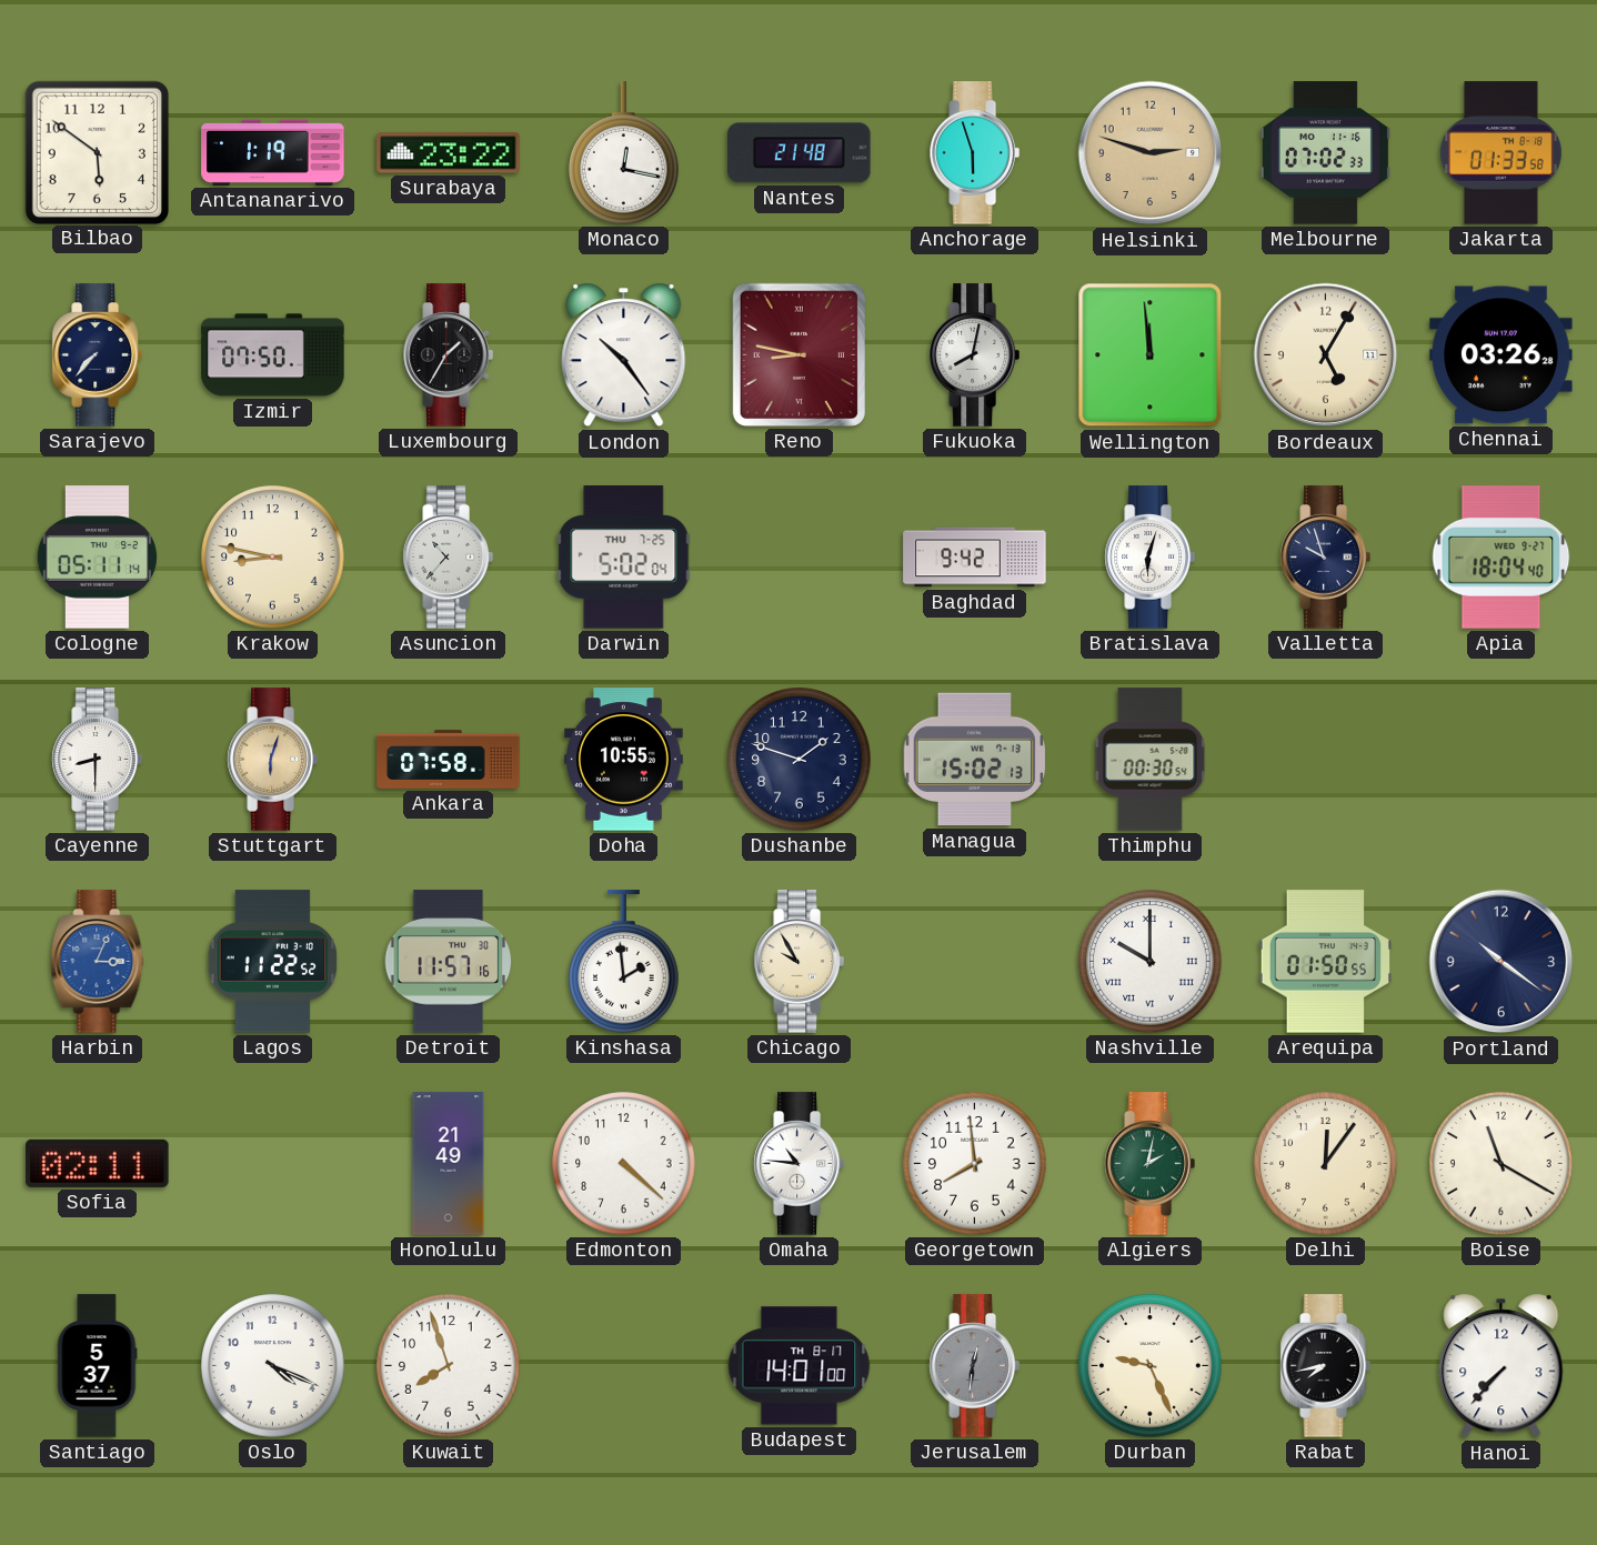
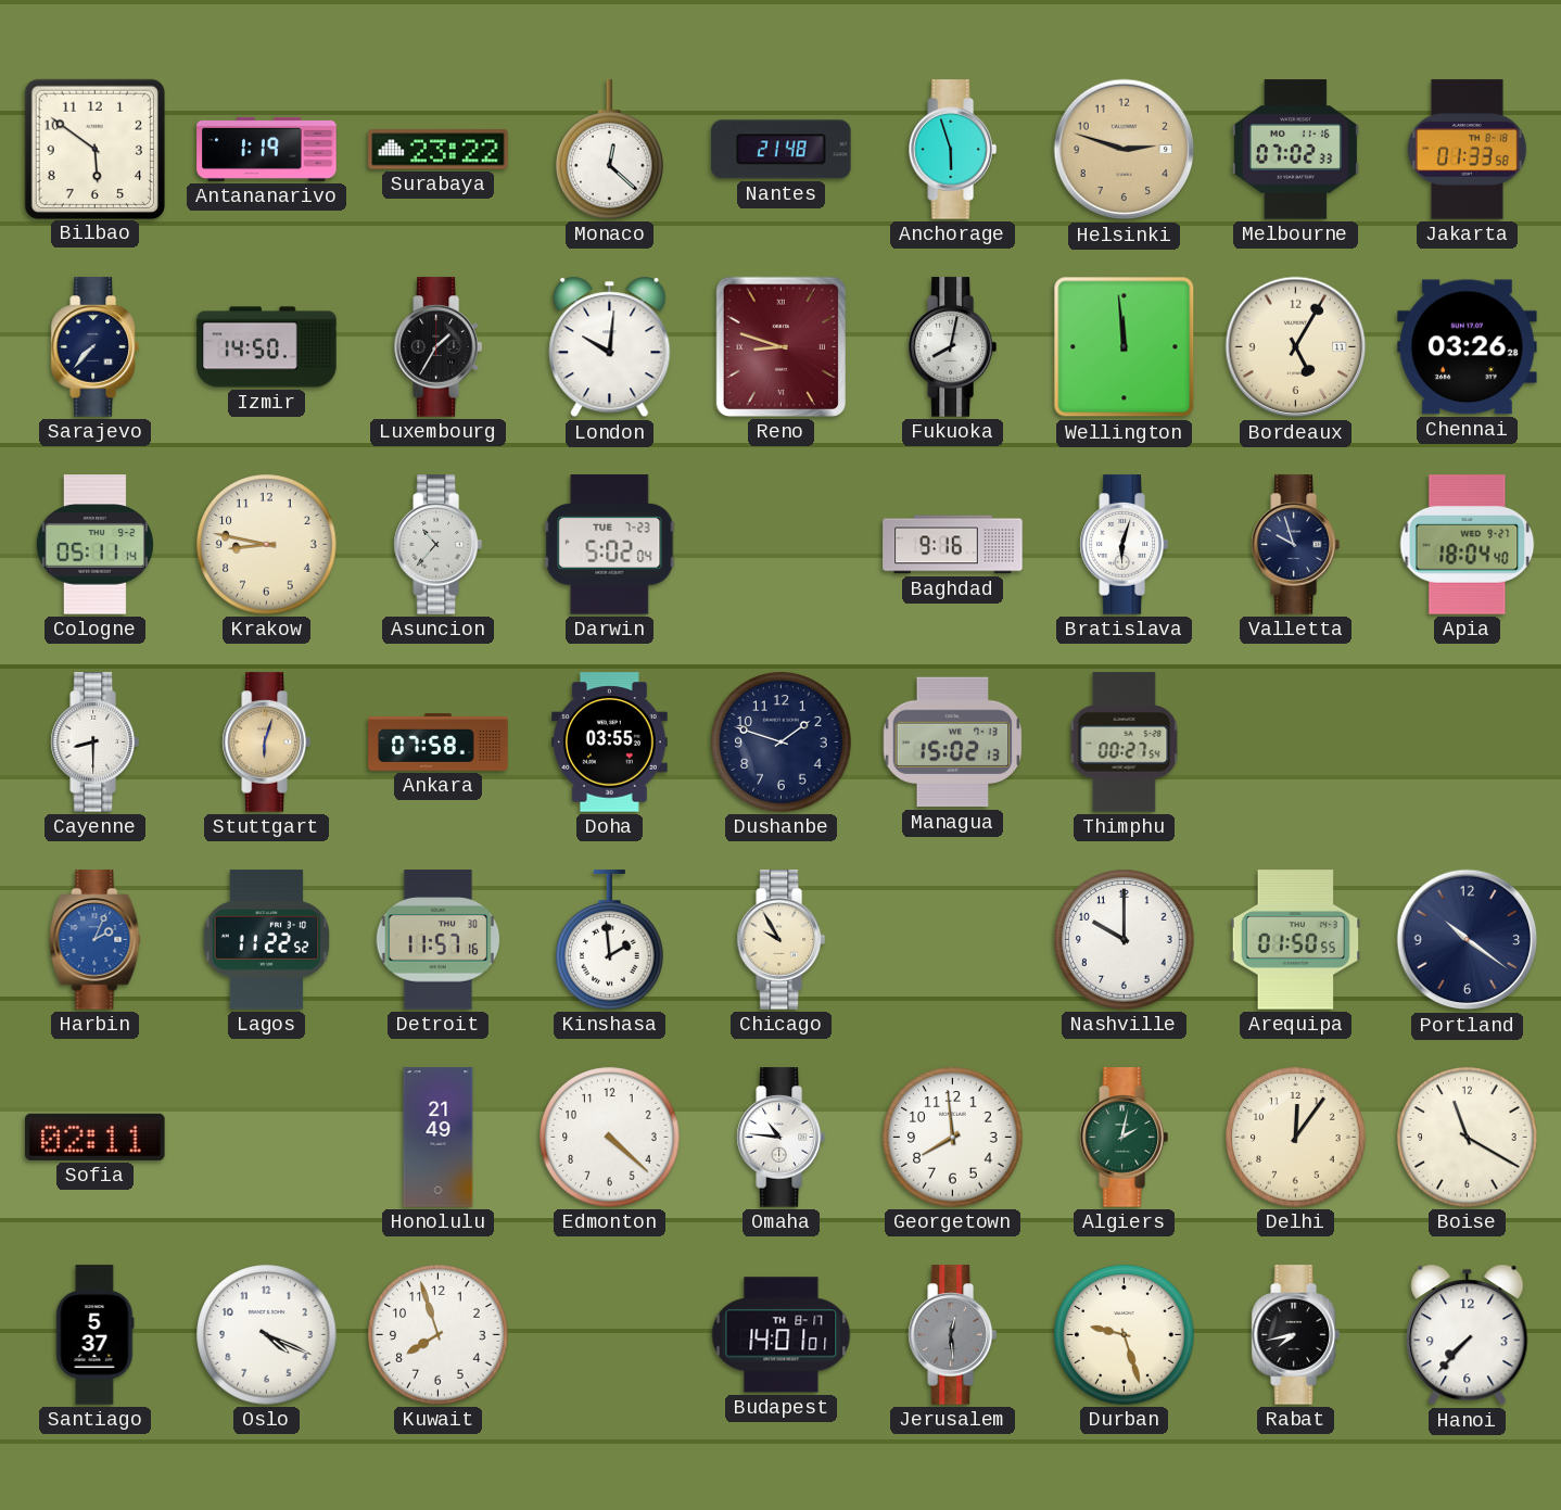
Monaco: 12:17 -> 12:22 (610, 150)
Izmir: 07:50 -> 14:50 (267, 347)
London: 10:24 -> 10:01 (610, 347)
Reno: 8:47 -> 8:48 (780, 346)
Darwin date: THU 7-25 -> TUE 7-23 (610, 545)
Baghdad: 9:42 -> 9:16 (953, 545)
Doha: 10:55 -> 03:55 (610, 743)
Thimphu: 00:30 -> 00:27 (1125, 743)
Harbin: 3:04 -> 2:04 (96, 940)
Nashville numerals: Roman -> Arabic (1125, 940)
Budapest: 14:01:00 -> 14:01:01 (782, 1335)
Jerusalem: 12:31 -> 12:29 (952, 1335)
Durban: 9:26 -> 9:27 (1125, 1335)
